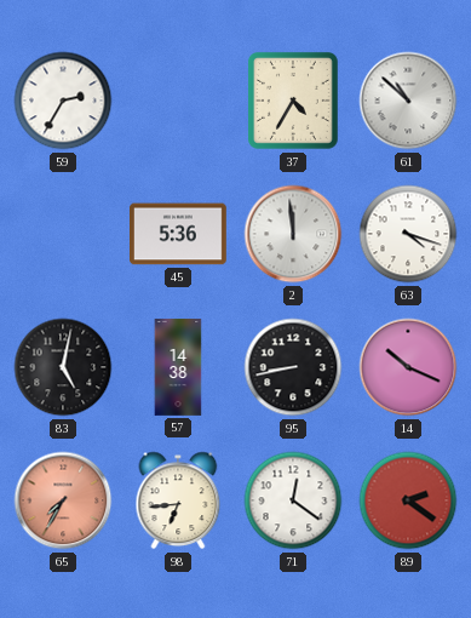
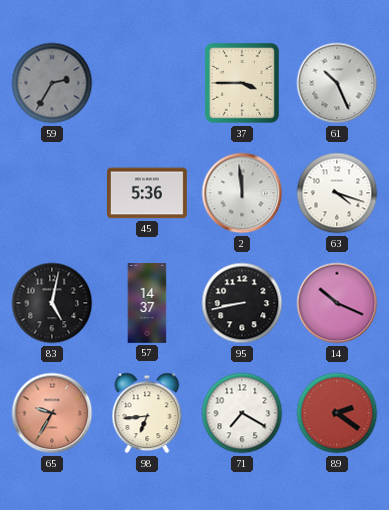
59 dial: white -> grey (52, 83)
37: 4:35 -> 3:45 (243, 84)
61: 10:52 -> 10:26 (337, 83)
57: 14:38 -> 14:37 (147, 303)
65: 7:35 -> 9:35 (52, 413)
71: 12:21 -> 7:20 (242, 413)
